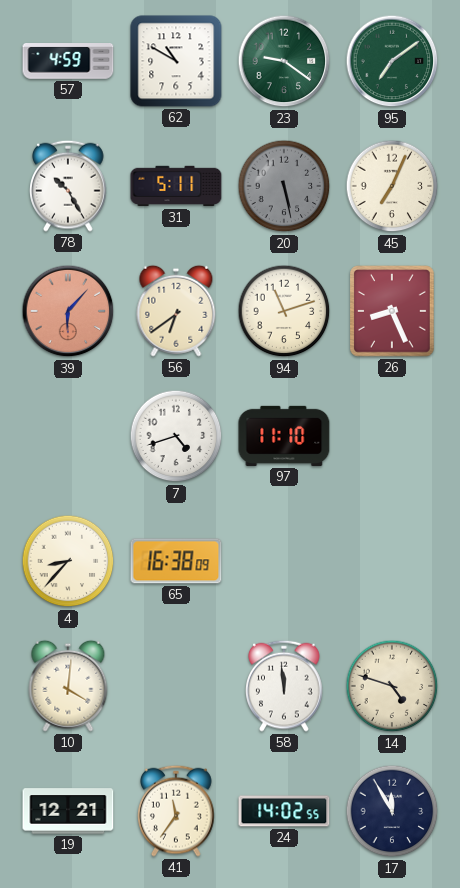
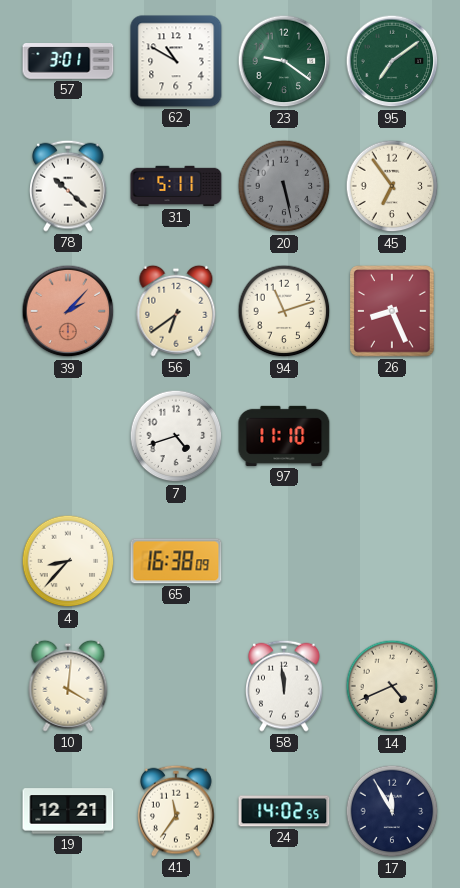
57: 4:59 -> 3:01 (68, 62)
78: 10:25 -> 10:22 (68, 186)
45: 7:04 -> 6:54 (392, 186)
39: 6:07 -> 2:07 (68, 311)
14: 4:48 -> 4:41 (392, 686)
